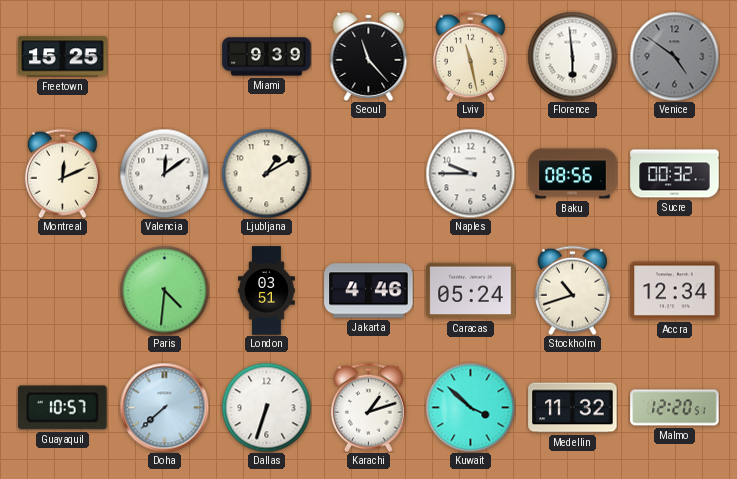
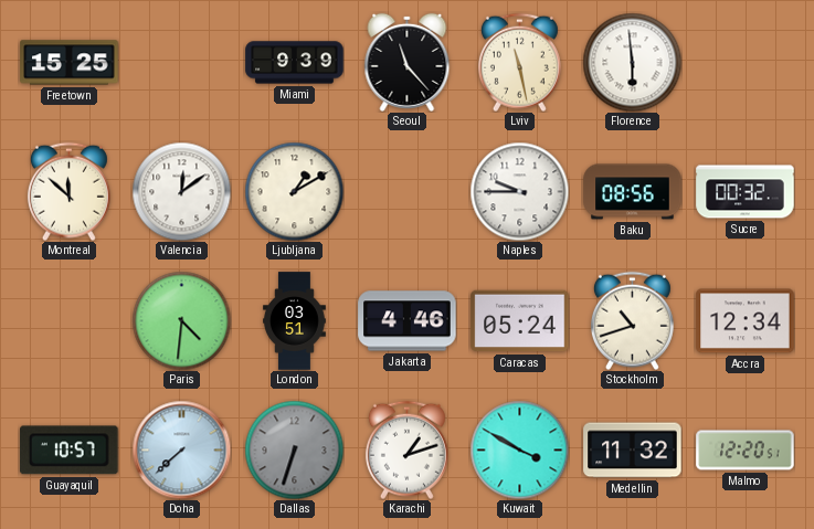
Venice: 4:51 -> none (674, 56)
Montreal: 12:11 -> 11:52 (68, 191)
Dallas dial: white -> grey (294, 449)
Kuwait: 3:52 -> 3:50 (519, 449)
